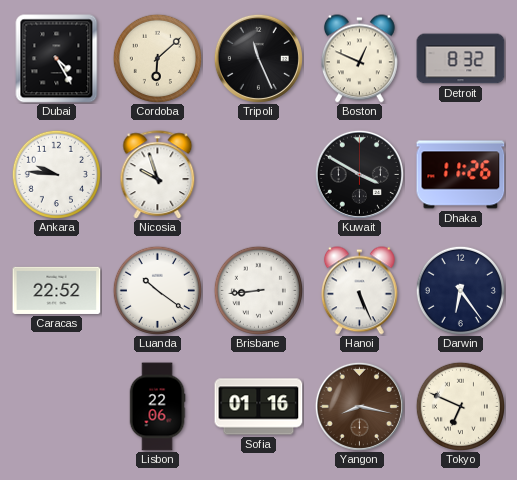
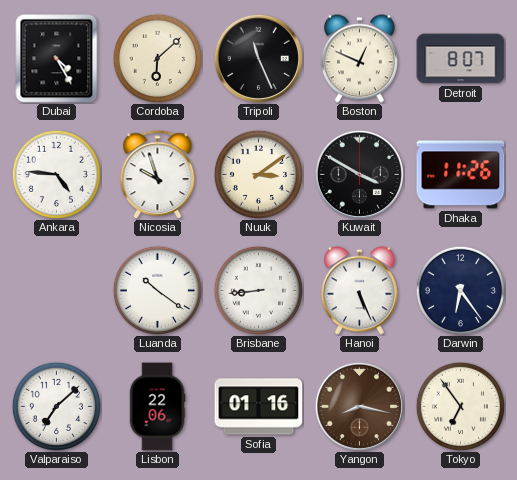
Detroit: 8:32 -> 8:07 (461, 59)
Ankara: 9:46 -> 4:46 (56, 174)
Nuuk: none -> 3:09 (258, 174)
Caracas: 22:52 -> none (57, 290)
Valparaiso: none -> 7:08 (56, 406)
Tokyo: 6:49 -> 6:54 (460, 406)
